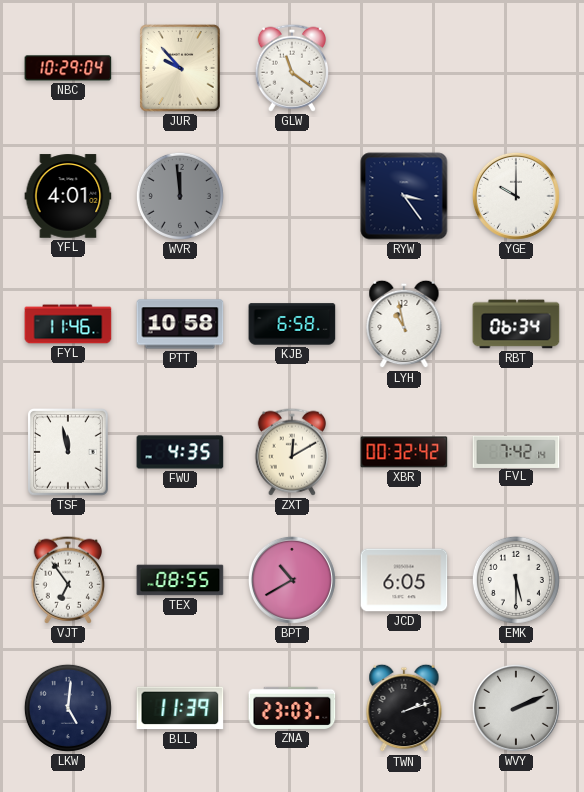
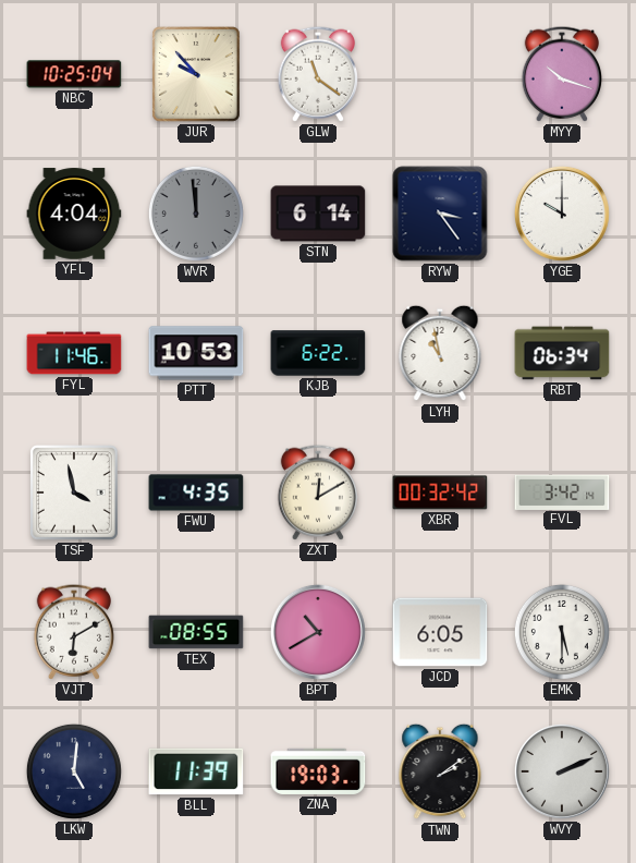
NBC: 10:29 -> 10:25 (74, 74)
MYY: none -> 10:18 (561, 74)
YFL: 4:01 -> 4:04 (74, 214)
STN: none -> 6:14 (318, 214)
PTT: 10:58 -> 10:53 (196, 353)
KJB: 6:58 -> 6:22 (318, 353)
TSF: 11:58 -> 3:58 (74, 494)
FVL: 7:42 -> 3:42 (562, 491)
VJT: 6:54 -> 6:10 (73, 632)
ZNA: 23:03 -> 19:03 (318, 771)
TWN: 2:12 -> 2:09 (440, 771)
